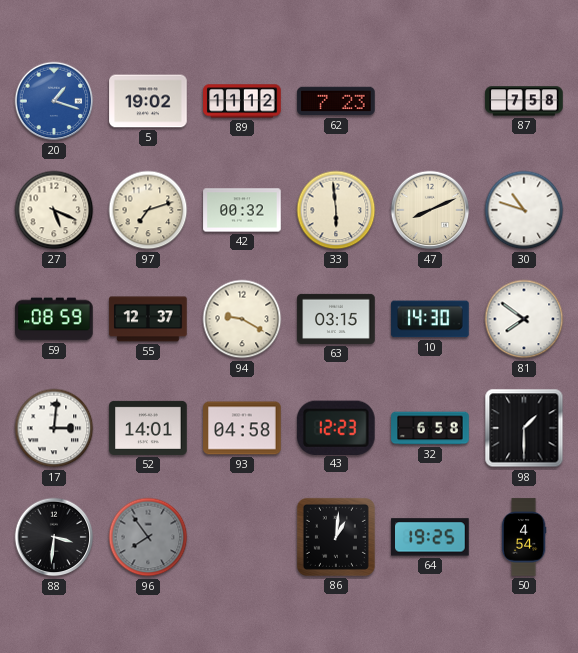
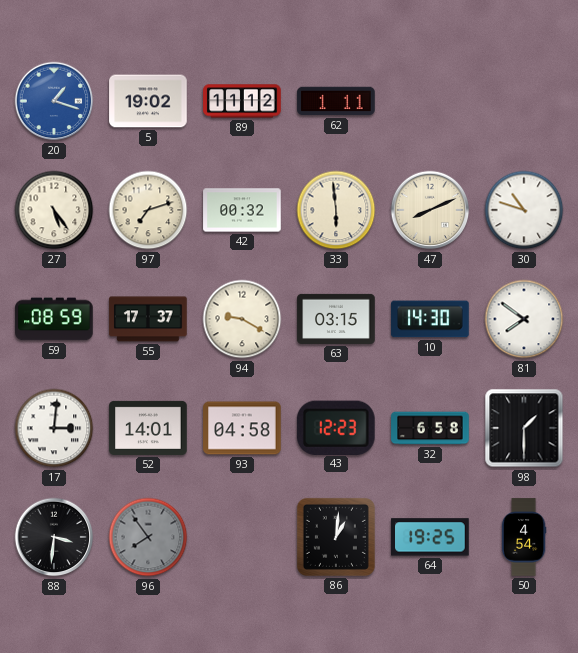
62: 7:23 -> 1:11 (336, 101)
87: 7:58 -> none (524, 101)
27: 5:19 -> 5:24 (54, 210)
55: 12:37 -> 17:37 (148, 319)
